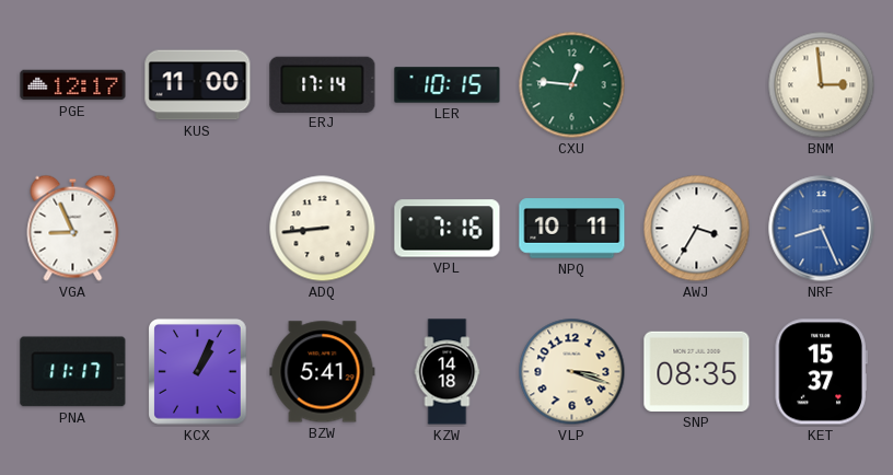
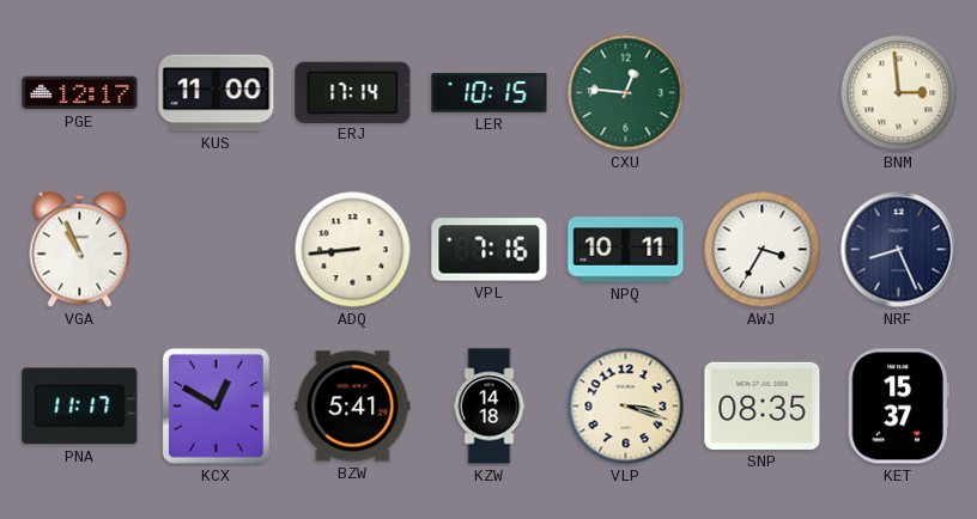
VGA: 8:56 -> 10:56 (80, 249)
NRF dial: blue -> navy (899, 250)
KCX: 1:04 -> 12:50 (217, 407)
